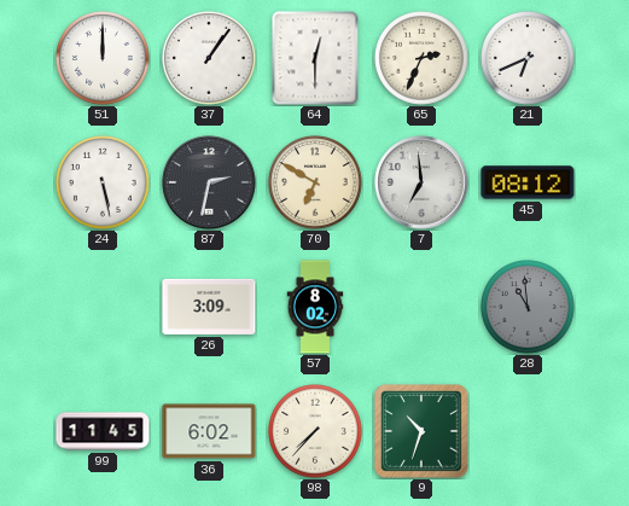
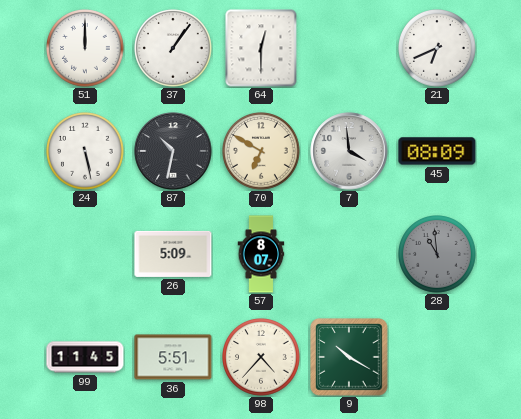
65: 2:34 -> none (423, 59)
87: 2:32 -> 10:32 (173, 151)
7: 6:59 -> 3:59 (349, 151)
45: 08:12 -> 08:09 (437, 151)
26: 3:09 -> 5:09 (173, 254)
57: 8:02 -> 8:07 (261, 254)
36: 6:02 -> 5:51 (173, 357)
98: 7:37 -> 4:37 (262, 358)
9: 10:33 -> 10:20 (349, 357)
